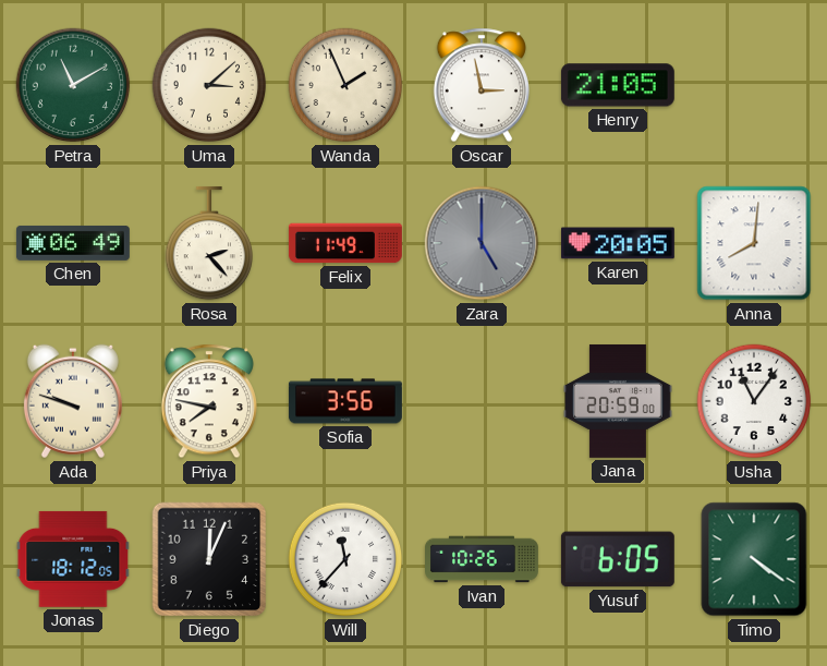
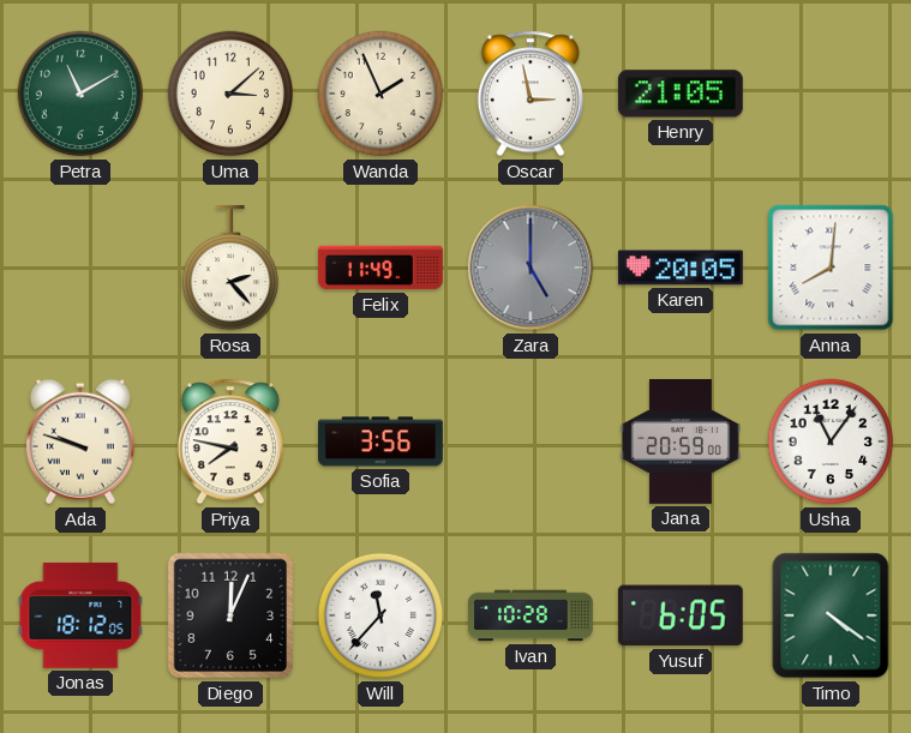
Chen: 06:49 -> none (73, 243)
Ivan: 10:26 -> 10:28 (532, 615)
